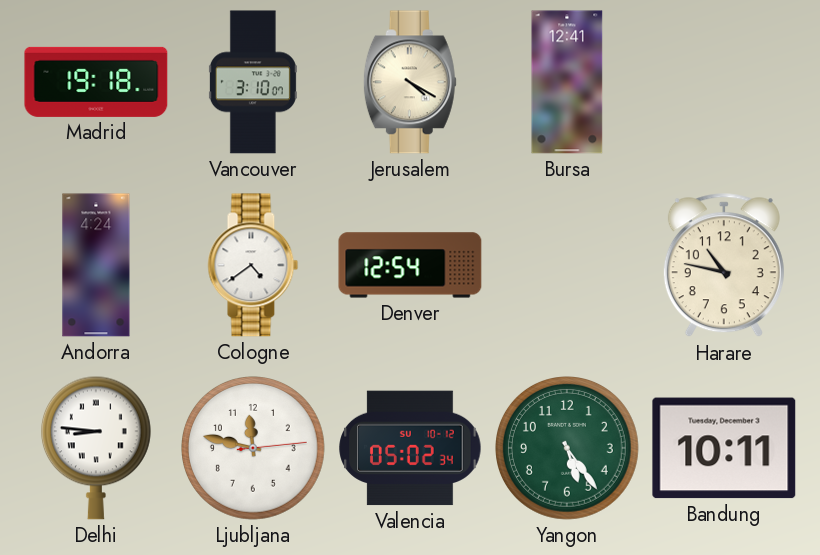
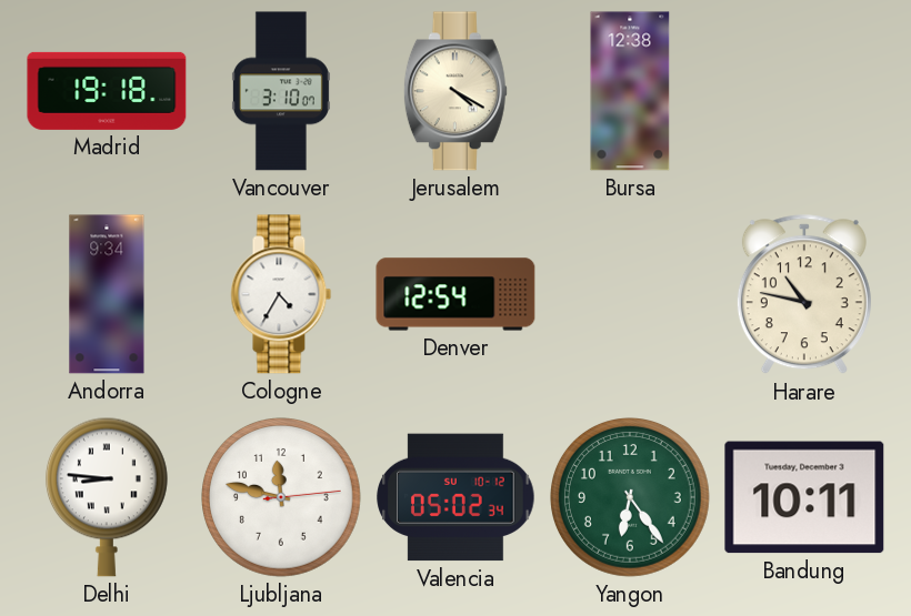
Bursa: 12:41 -> 12:38 (630, 91)
Andorra: 4:24 -> 9:34 (107, 294)
Cologne: 4:39 -> 4:35 (281, 294)
Yangon: 5:24 -> 6:24 (631, 498)
